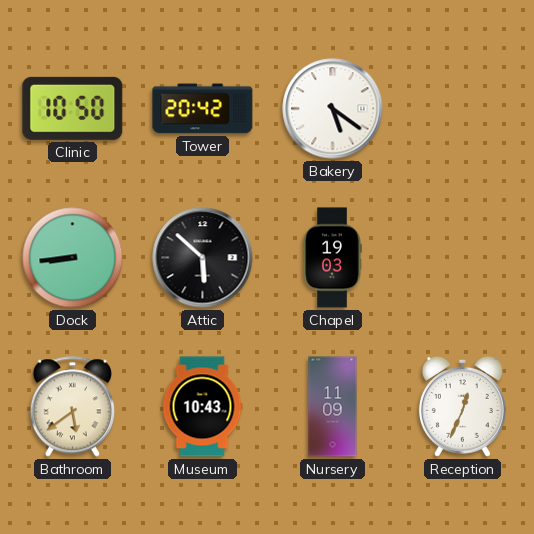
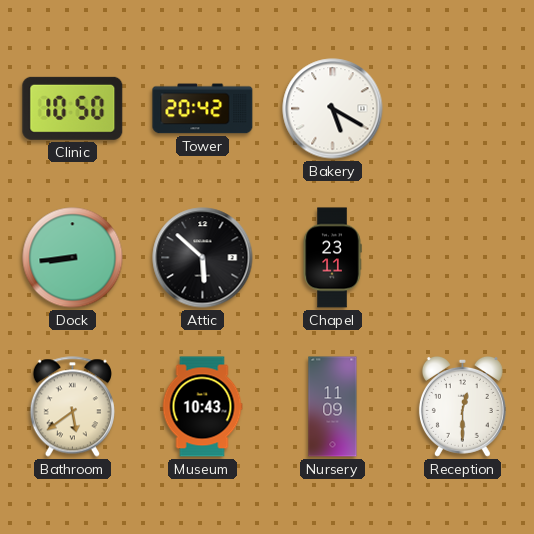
Bakery: 5:21 -> 5:20 (333, 109)
Chapel: 19:03 -> 23:11 (332, 258)
Reception: 12:34 -> 12:30 (462, 406)
